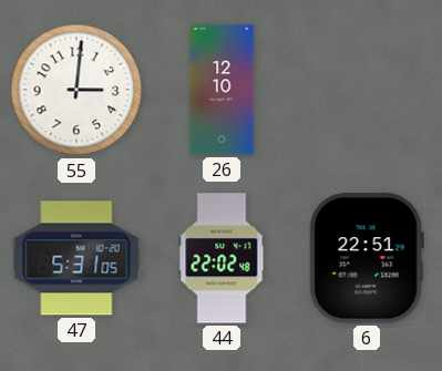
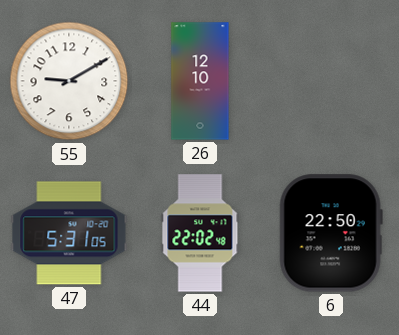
55: 3:01 -> 9:10 (69, 81)
6: 22:51 -> 22:50 (331, 233)
